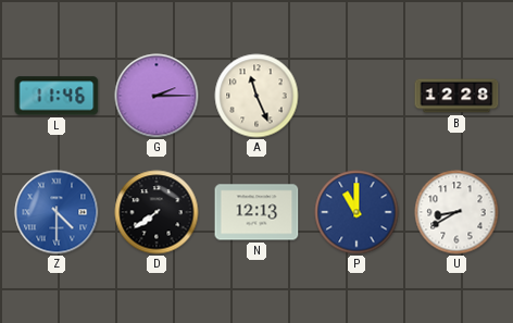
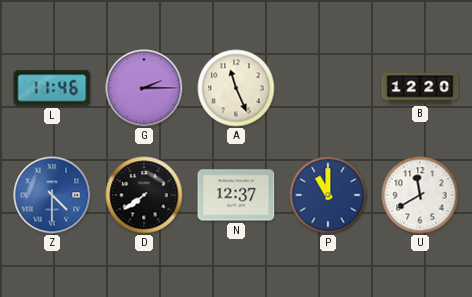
B: 12:28 -> 12:20 (420, 88)
N: 12:13 -> 12:37 (236, 195)
U: 8:40 -> 11:40 (420, 195)
